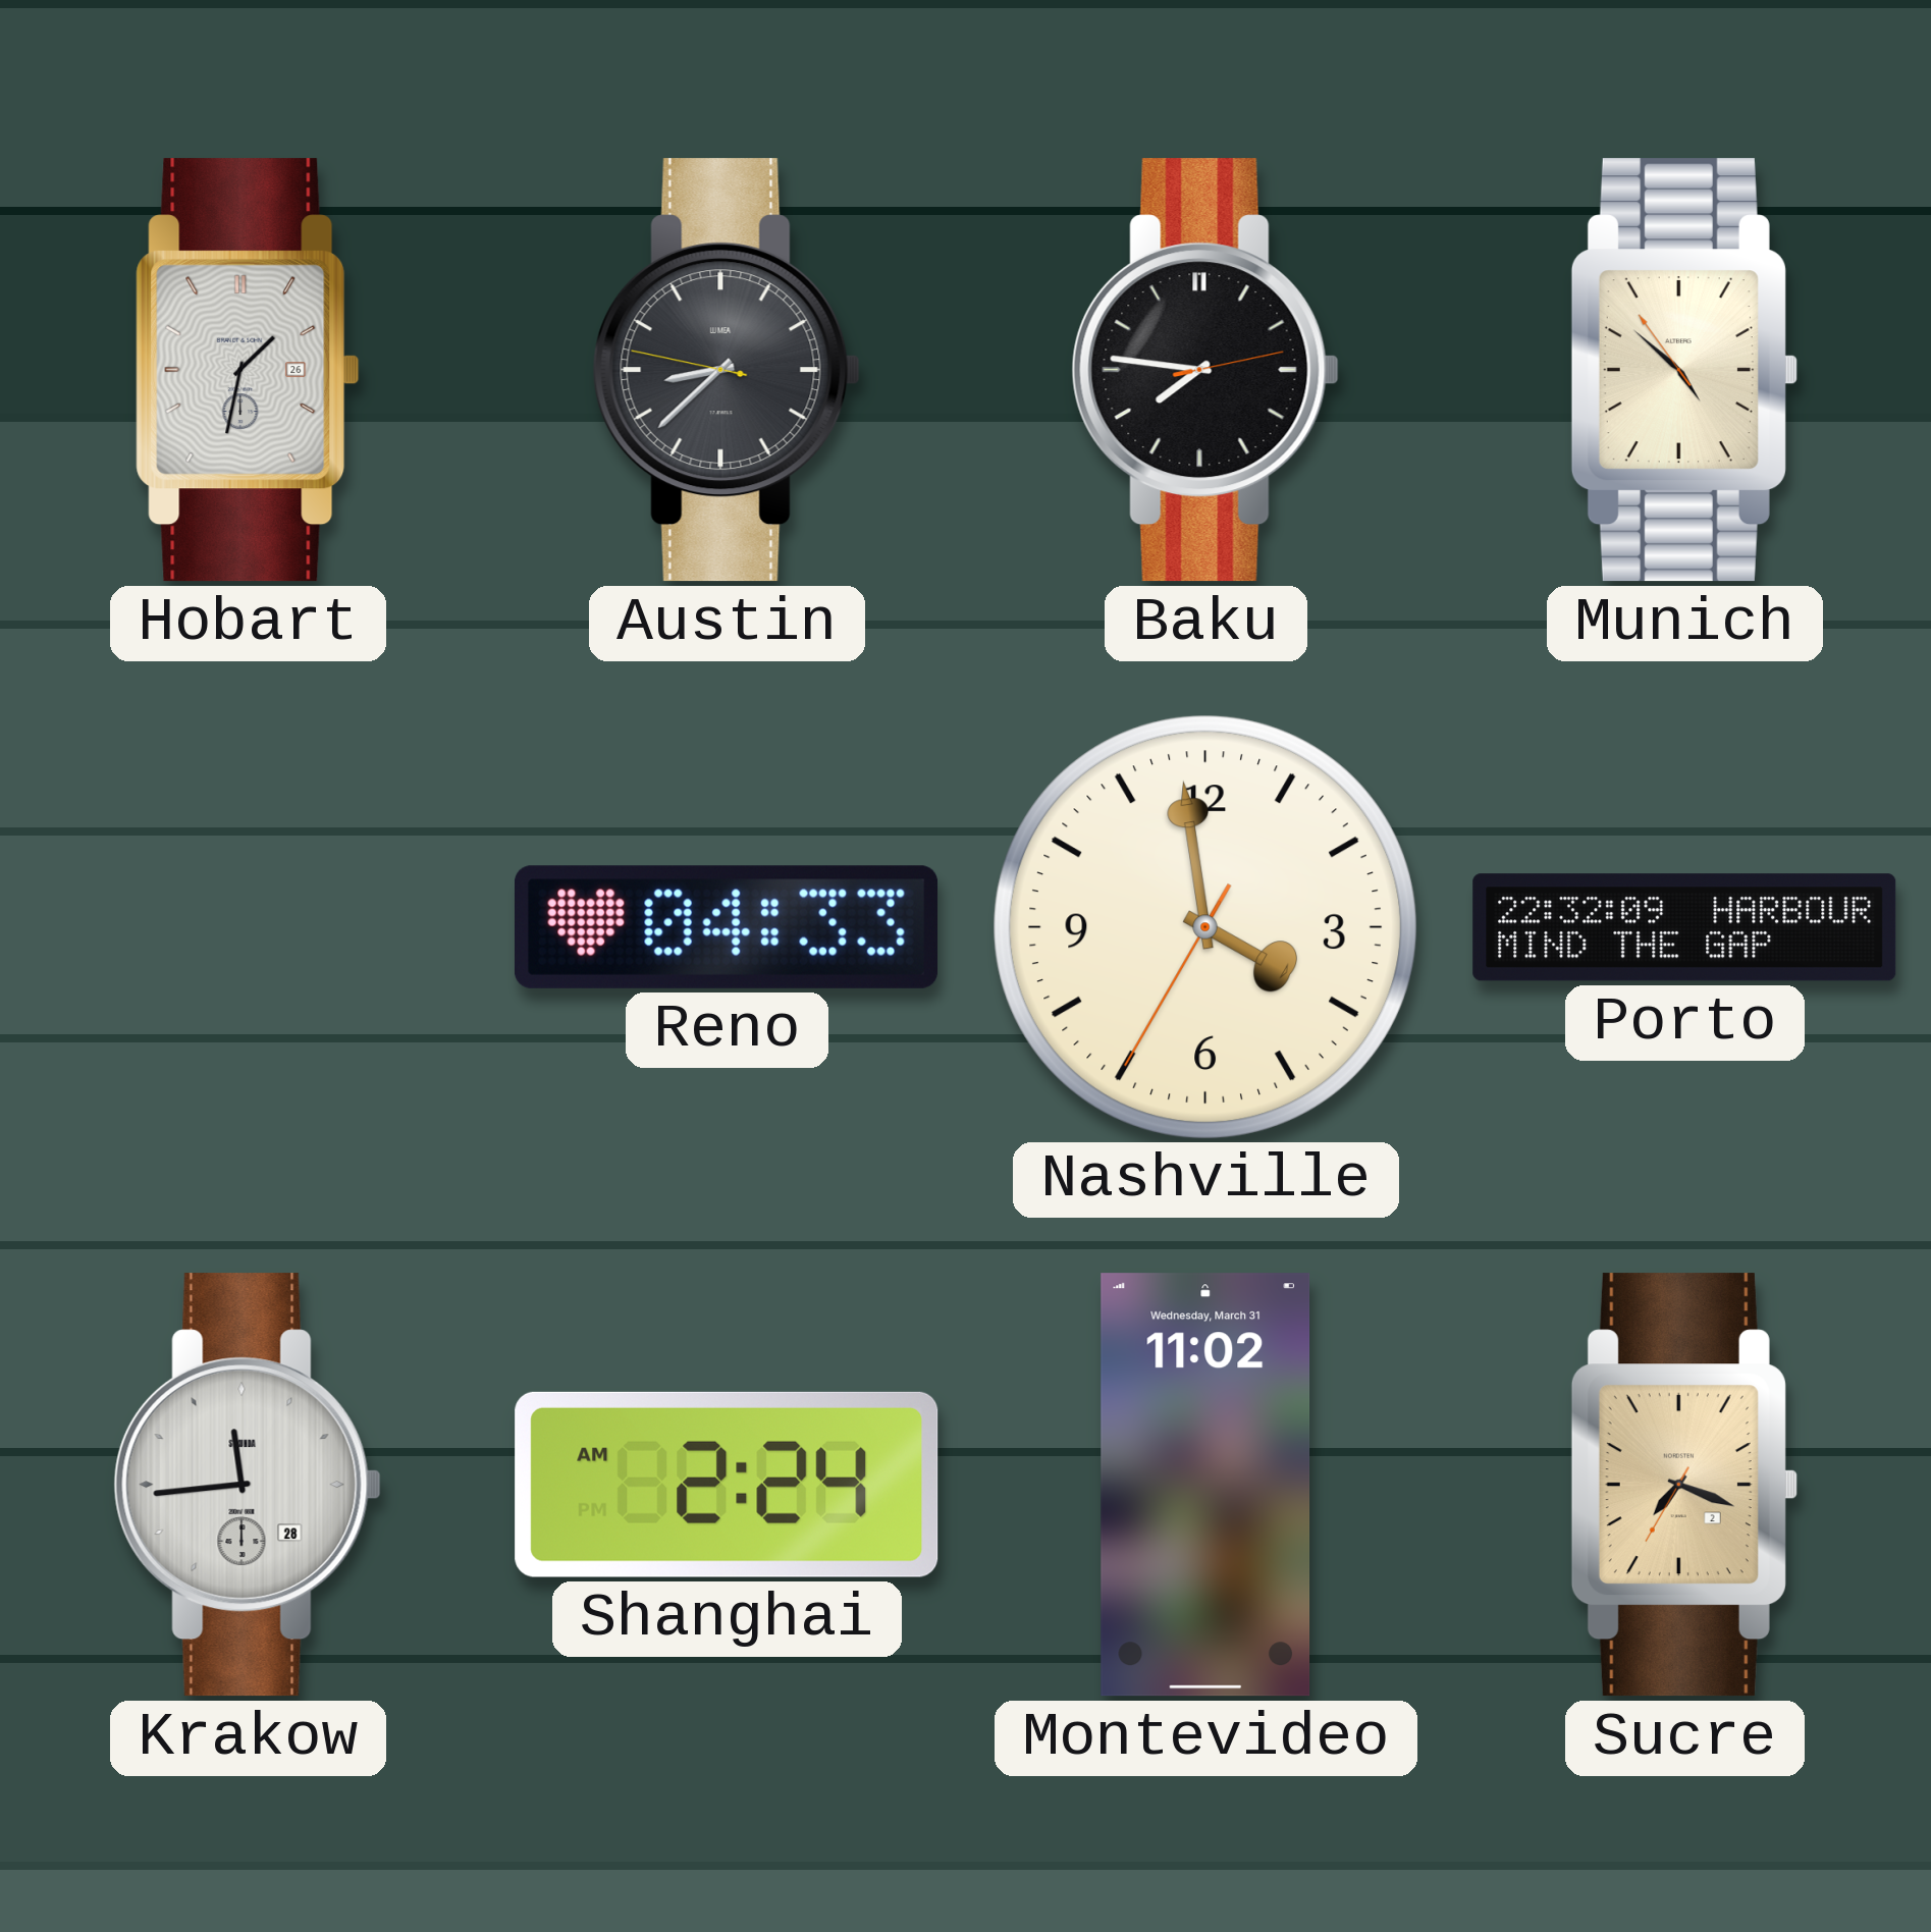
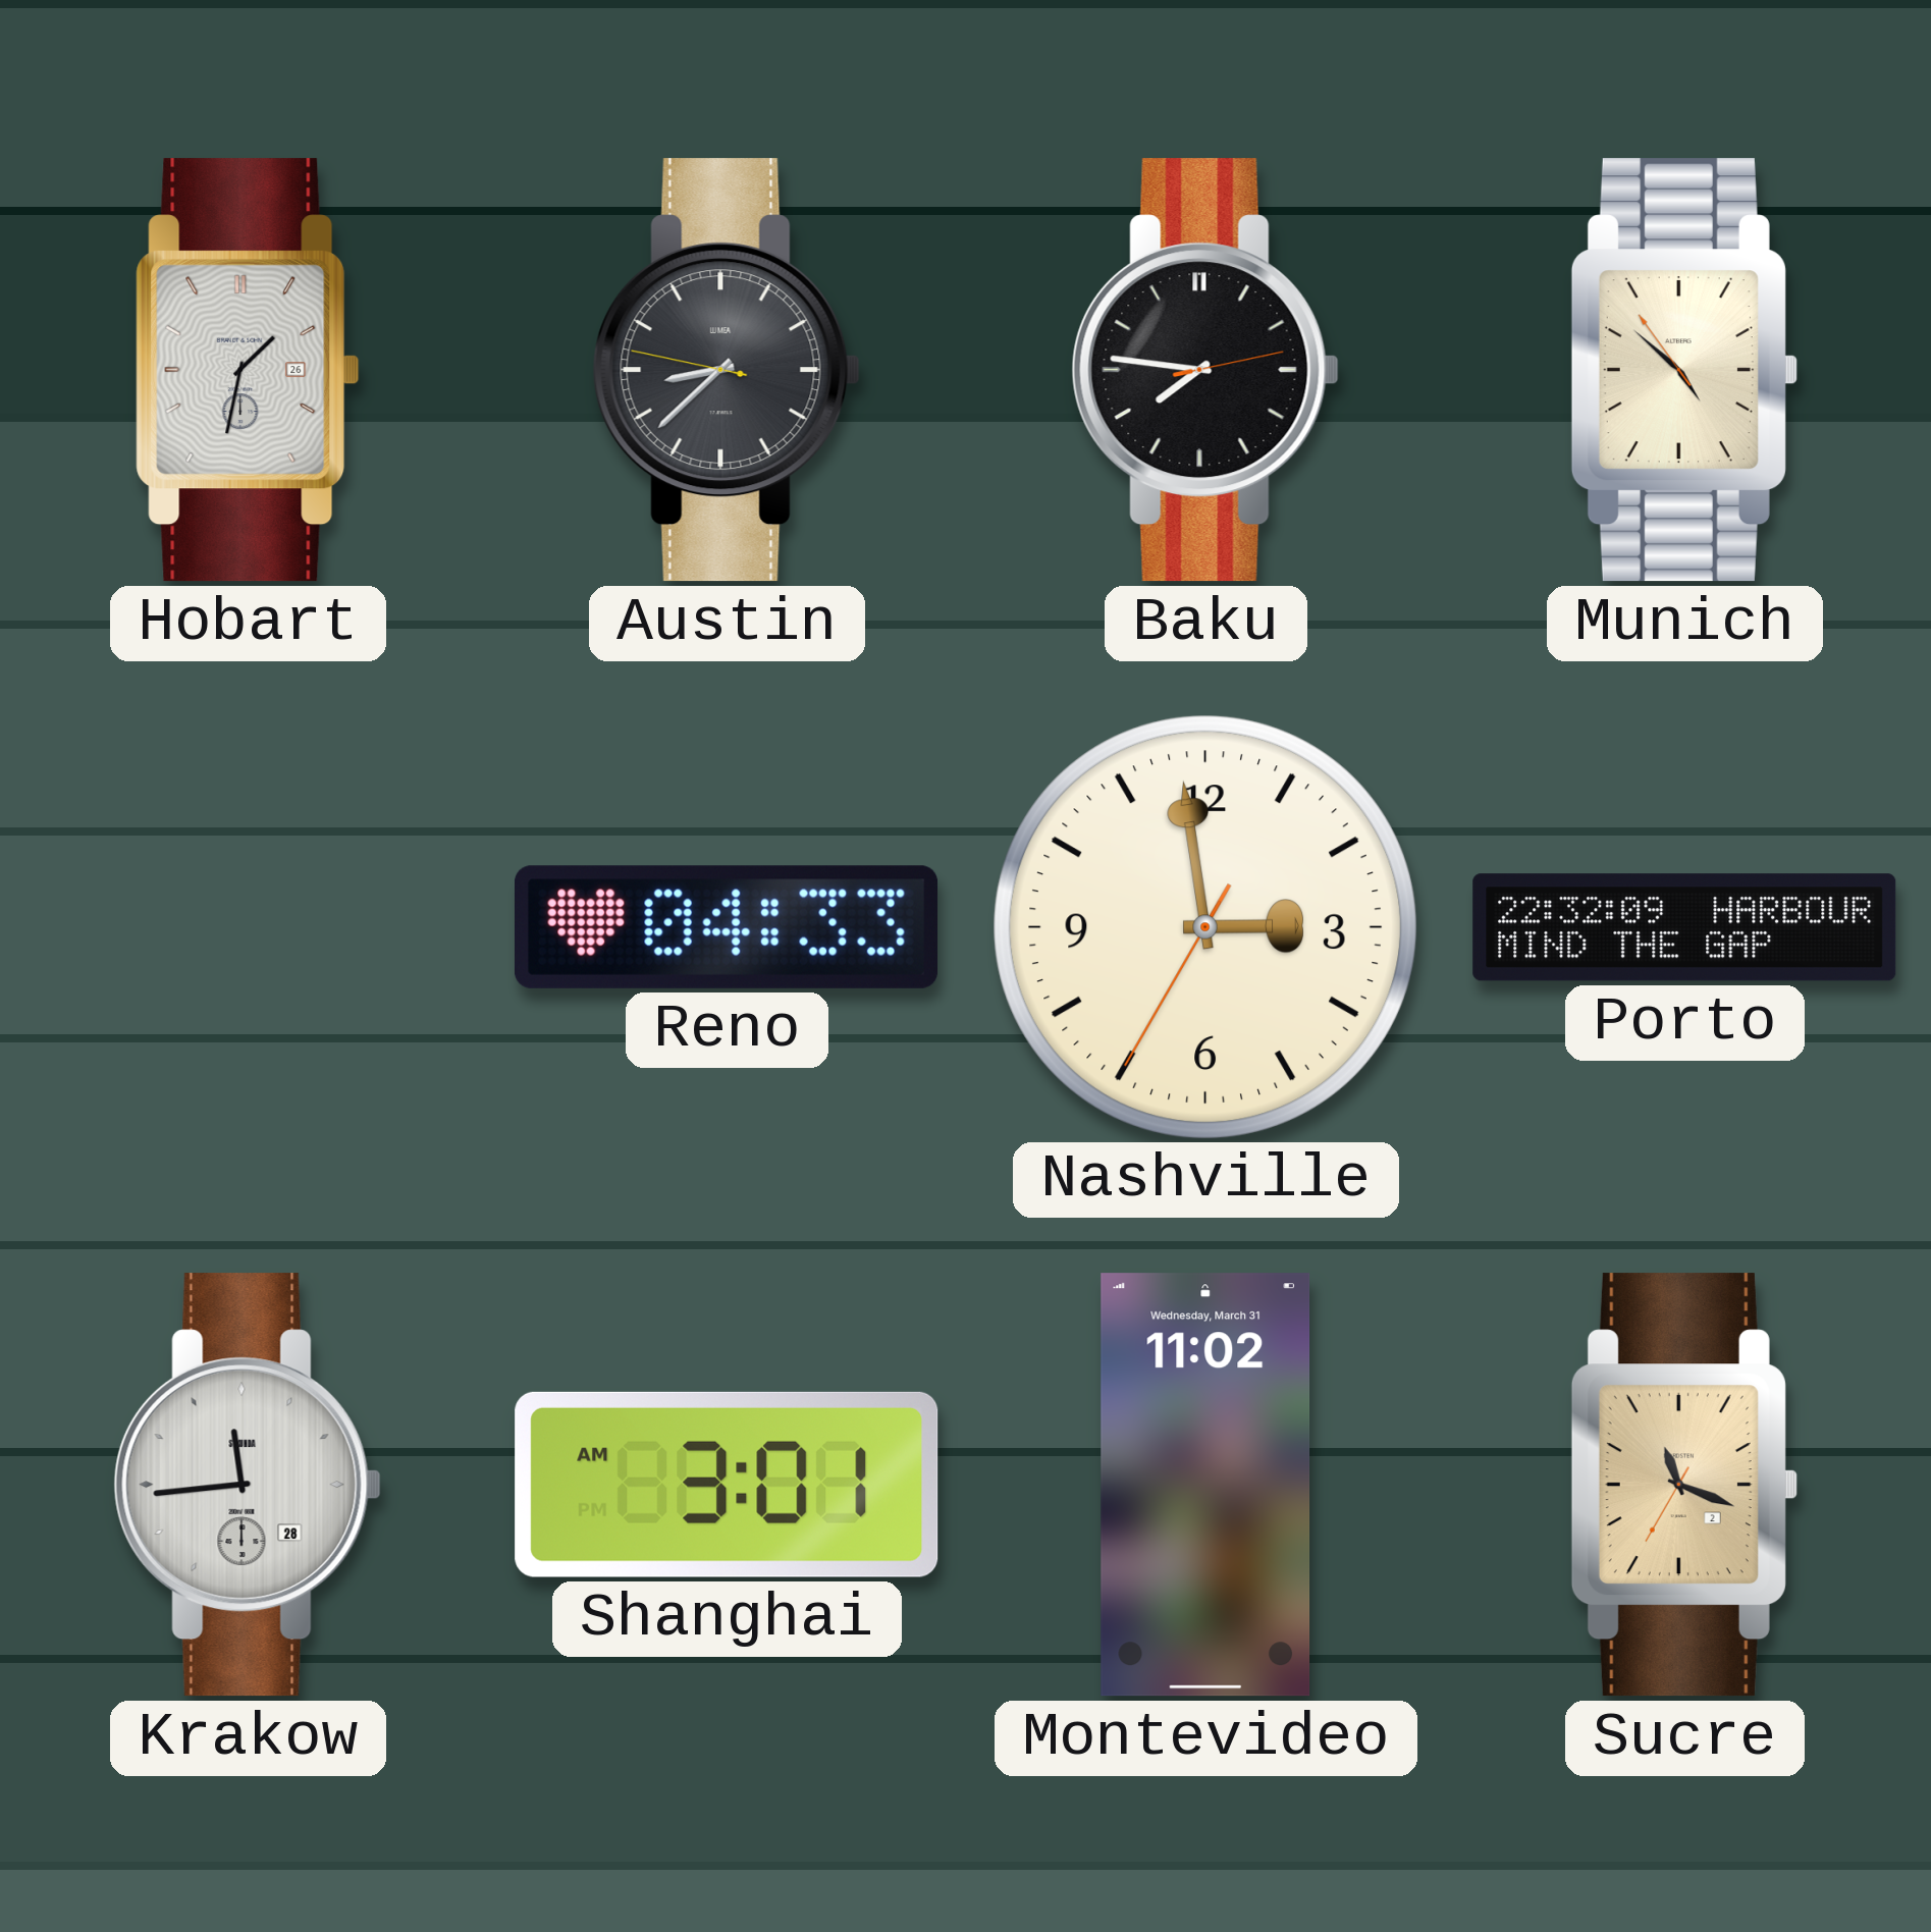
Nashville: 3:58 -> 2:58 (1204, 926)
Shanghai: 2:24 -> 3:01 (727, 1485)
Sucre: 7:18 -> 11:18 (1684, 1485)
